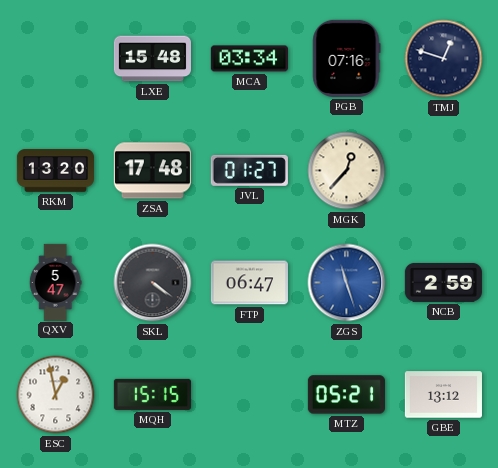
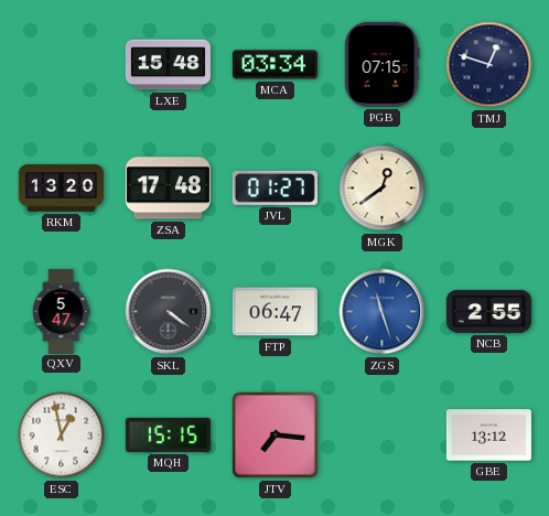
PGB: 07:16 -> 07:15 (383, 64)
MGK: 12:37 -> 12:39 (383, 189)
NCB: 2:59 -> 2:55 (488, 312)
JTV: none -> 7:16 (276, 436)
MTZ: 05:21 -> none (346, 395)
